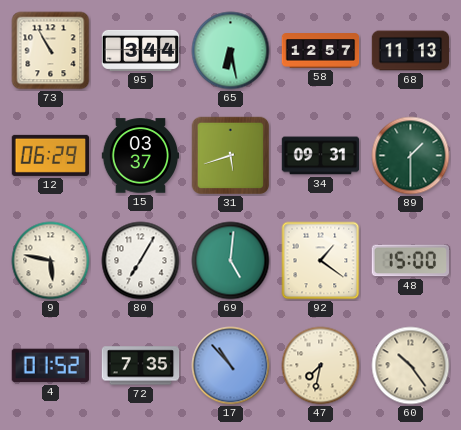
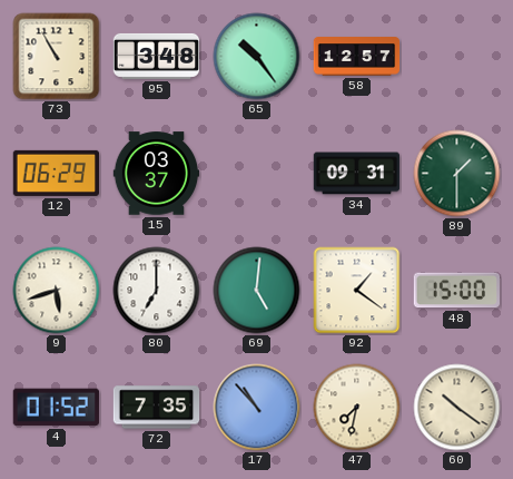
95: 3:44 -> 3:48 (157, 56)
65: 6:28 -> 10:24 (257, 57)
68: 11:13 -> none (411, 51)
31: 5:42 -> none (231, 156)
9: 5:47 -> 5:42 (57, 291)
80: 7:05 -> 7:00 (157, 291)
60: 10:24 -> 10:21 (457, 408)
